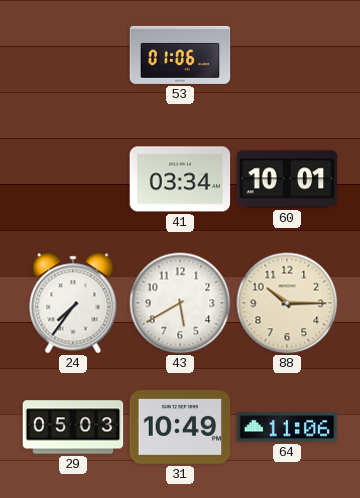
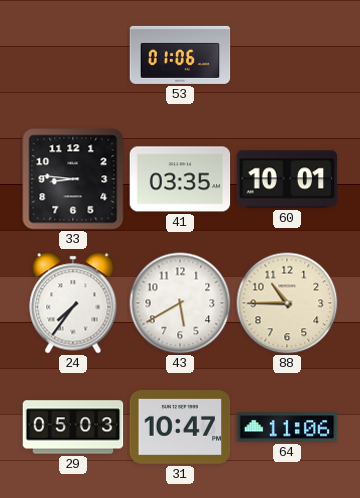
33: none -> 8:46 (73, 179)
41: 03:34 -> 03:35 (180, 179)
88: 10:15 -> 10:45 (287, 303)
31: 10:49 -> 10:47 (180, 428)
